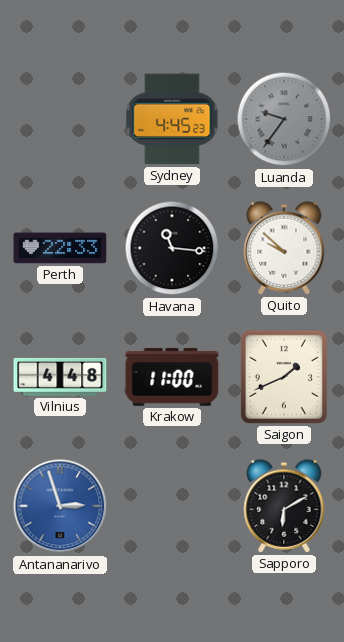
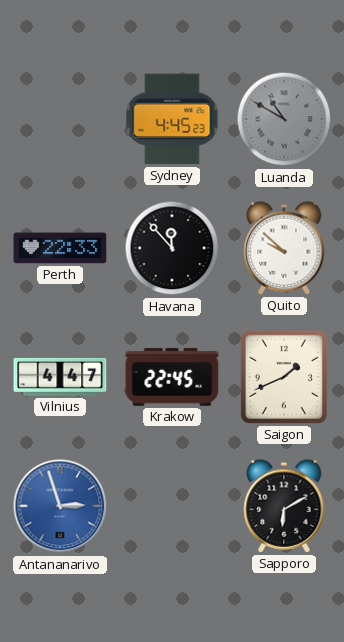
Luanda: 9:36 -> 10:50 (284, 119)
Havana: 11:16 -> 11:53 (172, 248)
Vilnius: 4:48 -> 4:47 (60, 377)
Krakow: 11:00 -> 22:45 (172, 377)
